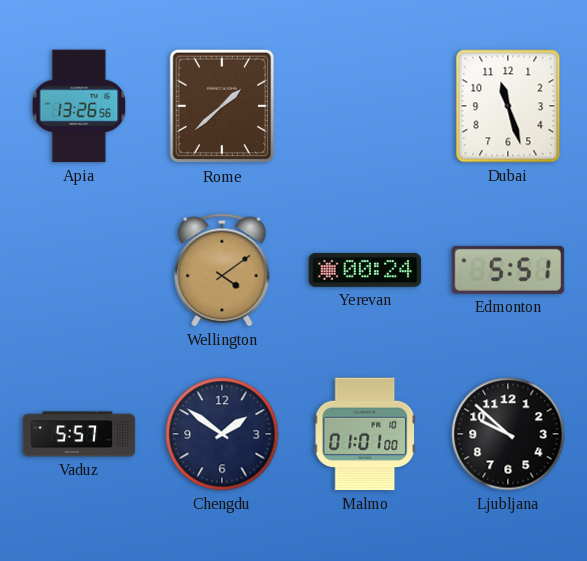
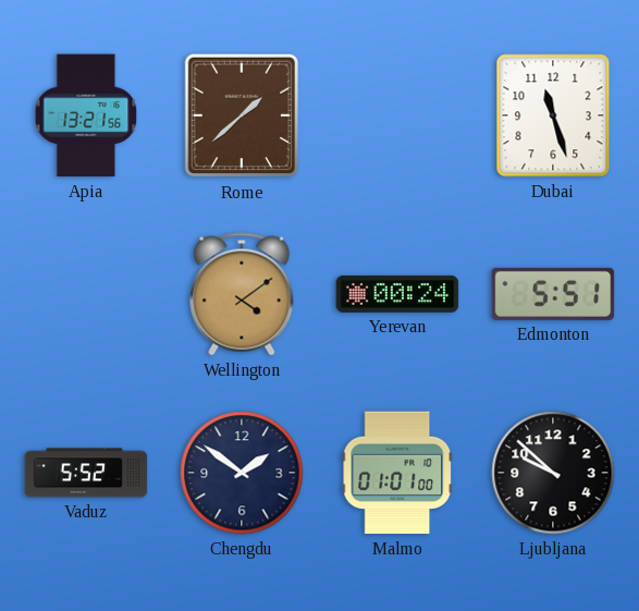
Apia: 13:26 -> 13:21 (86, 115)
Vaduz: 5:57 -> 5:52 (86, 473)
